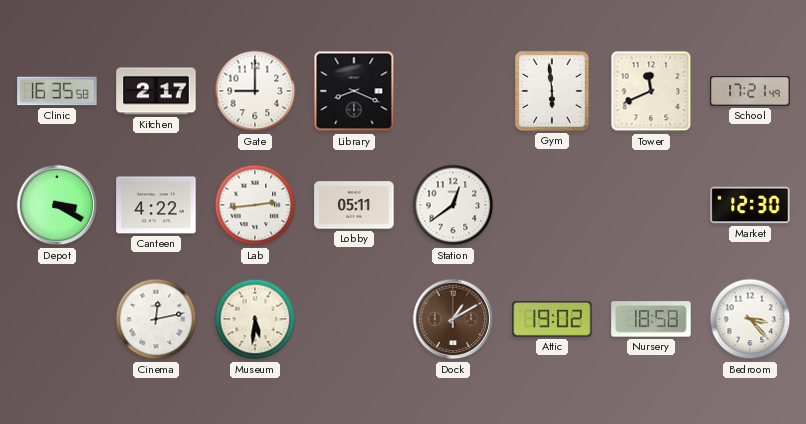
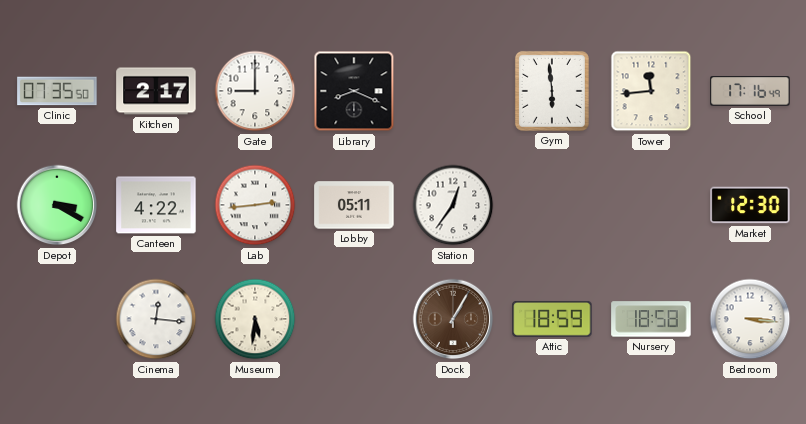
Clinic: 16:35 -> 07:35 (57, 91)
Tower: 11:41 -> 11:44 (651, 91)
School: 17:21 -> 17:16 (750, 91)
Station: 12:39 -> 12:36 (453, 205)
Cinema: 12:13 -> 12:16 (156, 319)
Dock: 1:10 -> 1:05 (453, 319)
Attic: 19:02 -> 18:59 (552, 319)
Bedroom: 3:23 -> 3:16 (750, 319)
